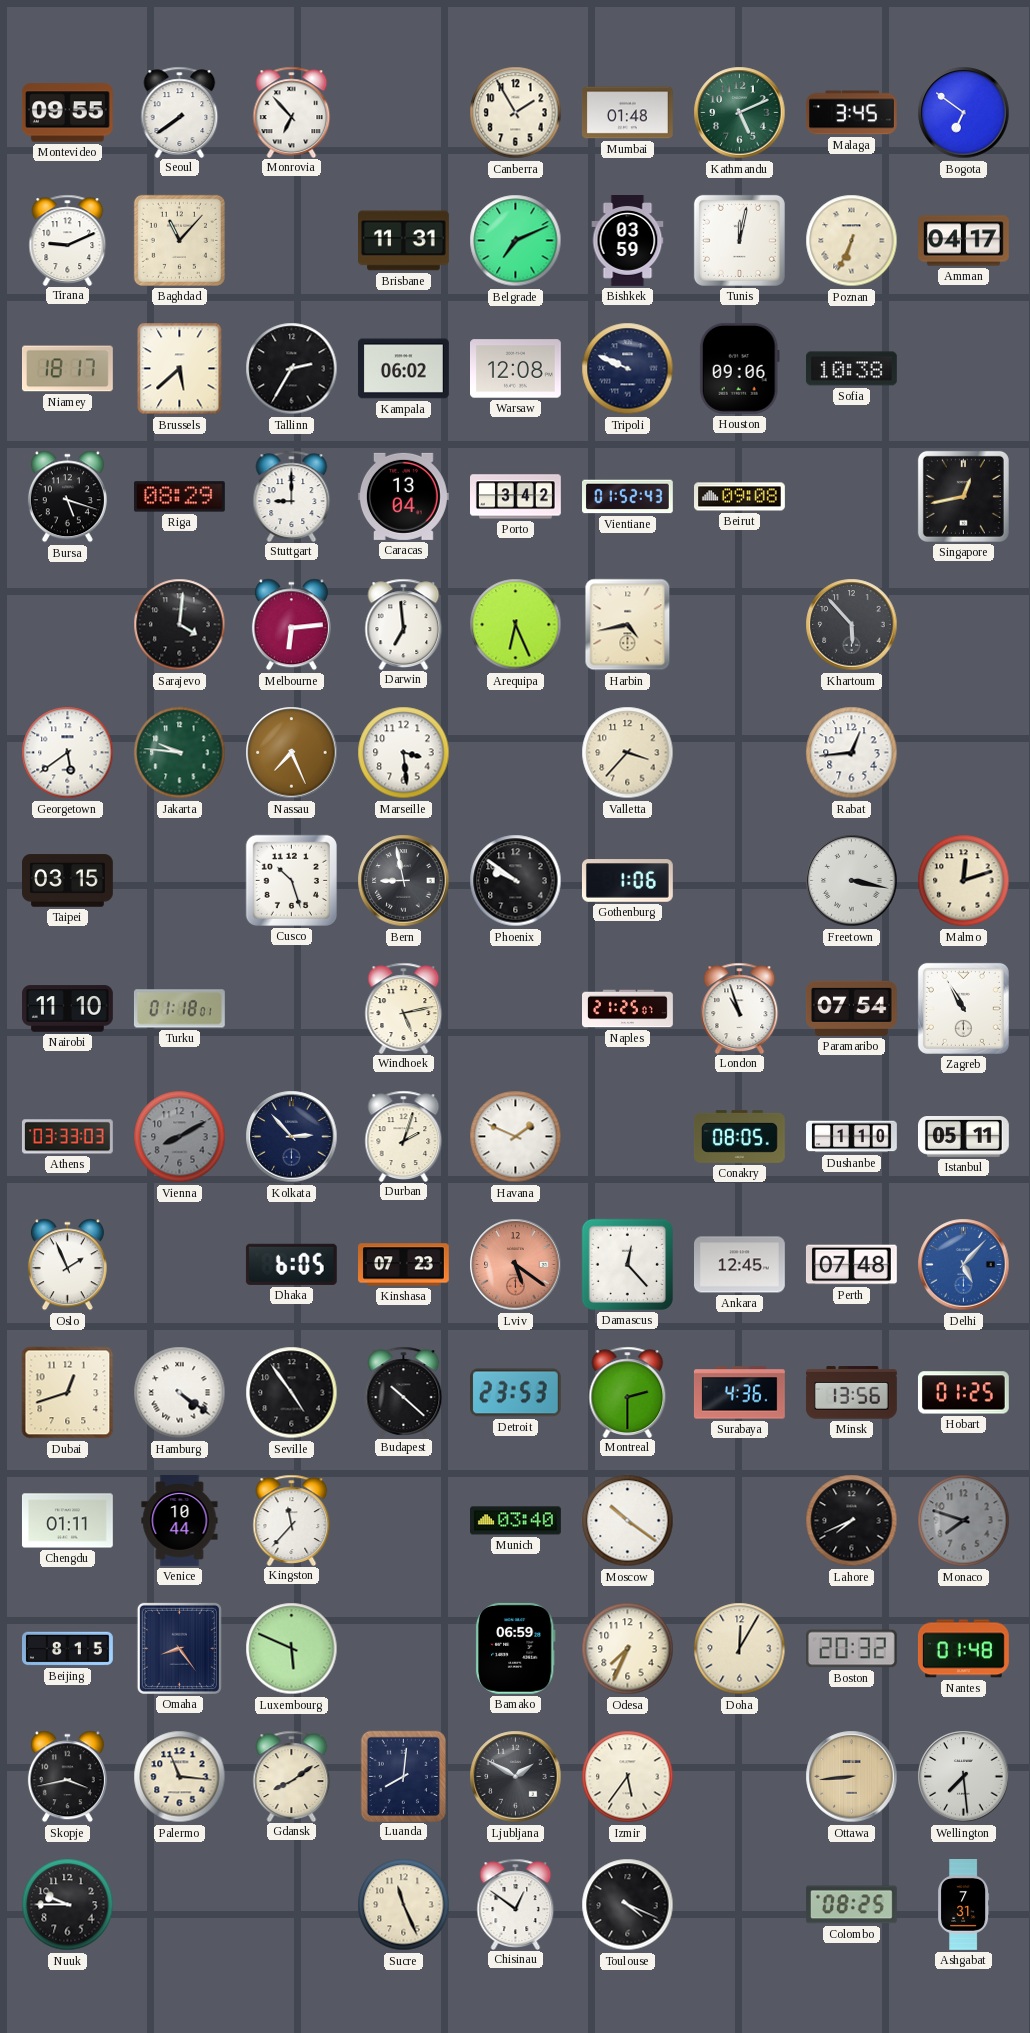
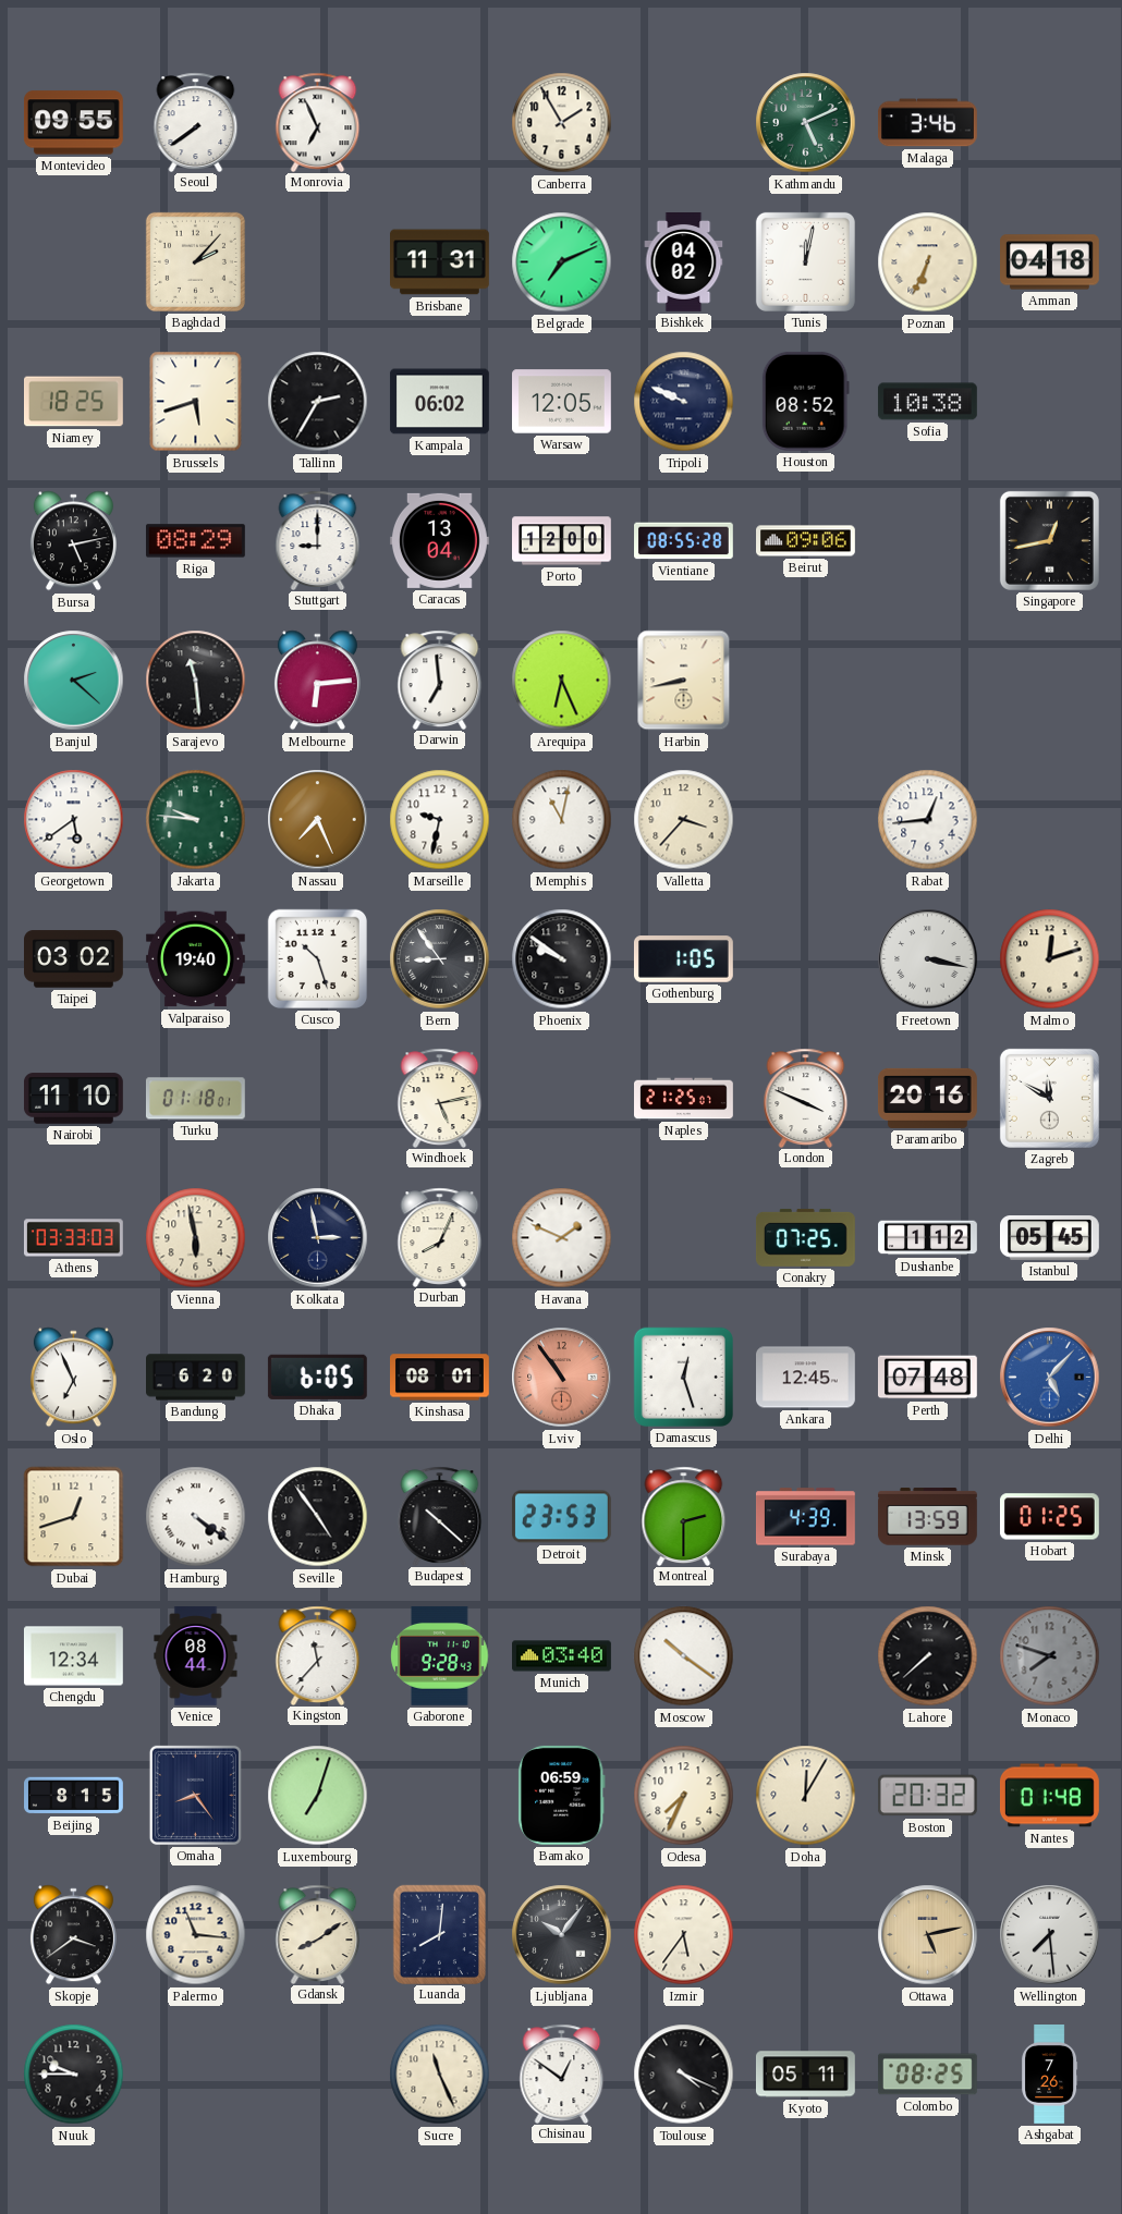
Monrovia: 6:53 -> 6:56 (318, 122)
Mumbai: 01:48 -> none (627, 113)
Malaga: 3:45 -> 3:46 (927, 123)
Bogota: 6:51 -> none (964, 113)
Tirana: 9:11 -> none (68, 240)
Baghdad: 11:07 -> 2:07 (195, 261)
Bishkek: 03:59 -> 04:02 (684, 262)
Amman: 04:17 -> 04:18 (1050, 262)
Niamey: 18:17 -> 18:25 (74, 402)
Brussels: 5:38 -> 5:42 (196, 402)
Warsaw: 12:08 -> 12:05 (562, 402)
Houston: 09:06 -> 08:52 (805, 401)
Bursa: 5:18 -> 5:13 (73, 541)
Porto: 3:42 -> 12:00 (562, 541)
Vientiane: 01:52 -> 08:55 (684, 541)
Beirut: 09:08 -> 09:06 (806, 541)
Banjul: none -> 2:22 (74, 681)
Sarajevo: 4:01 -> 11:29 (196, 681)
Harbin: 4:43 -> 8:43 (684, 681)
Khartoum: 5:53 -> none (852, 625)
Marseille: 3:29 -> 9:32 (440, 820)
Memphis: none -> 11:02 (562, 820)
Taipei: 03:15 -> 03:02 (74, 959)
Valparaiso: none -> 19:40 (195, 959)
Bern: 8:58 -> 8:54 (440, 959)
Gothenburg: 1:06 -> 1:05 (684, 959)
London: 10:57 -> 3:49 (806, 1098)
Paramaribo: 07:54 -> 20:16 (927, 1098)
Zagreb: 10:55 -> 11:50 (1049, 1098)
Vienna: 8:10 -> 5:58 (196, 1238)
Vienna dial: grey -> cream (196, 1238)
Kolkata: 2:53 -> 2:58 (318, 1238)
Durban: 2:03 -> 8:04 (440, 1237)
Conakry: 08:05 -> 07:25 (805, 1237)
Dushanbe: 1:10 -> 1:12 (928, 1238)
Istanbul: 05:11 -> 05:45 (1050, 1238)
Oslo: 1:56 -> 6:56 (73, 1378)
Bandung: none -> 6:20 (196, 1378)
Kinshasa: 07:23 -> 08:01 (440, 1378)
Lviv: 5:21 -> 10:54 (562, 1378)
Damascus: 12:23 -> 12:27 (683, 1377)
Surabaya: 4:36 -> 4:39 (806, 1517)
Minsk: 13:56 -> 13:59 (927, 1517)
Chengdu: 01:11 -> 12:34 (73, 1656)
Venice: 10:44 -> 08:44 (196, 1656)
Gaborone: none -> 9:28 (440, 1655)
Lahore: 7:41 -> 7:38 (928, 1656)
Luxembourg: 5:49 -> 7:03 (318, 1796)
Skopje: 3:43 -> 3:39 (73, 1935)
Ljubljana: 1:50 -> 10:06 (562, 1935)
Ottawa: 8:44 -> 5:13 (928, 1935)
Kyoto: none -> 05:11 (805, 2075)
Ashgabat: 7:31 -> 7:26 (1050, 2075)
